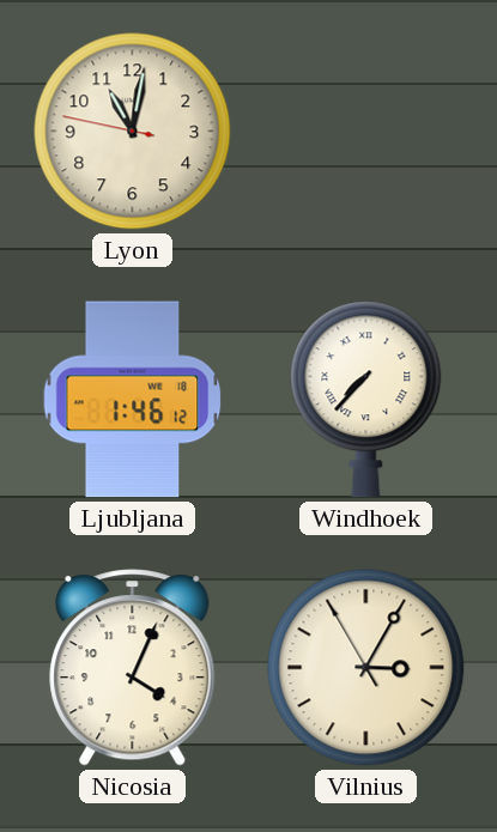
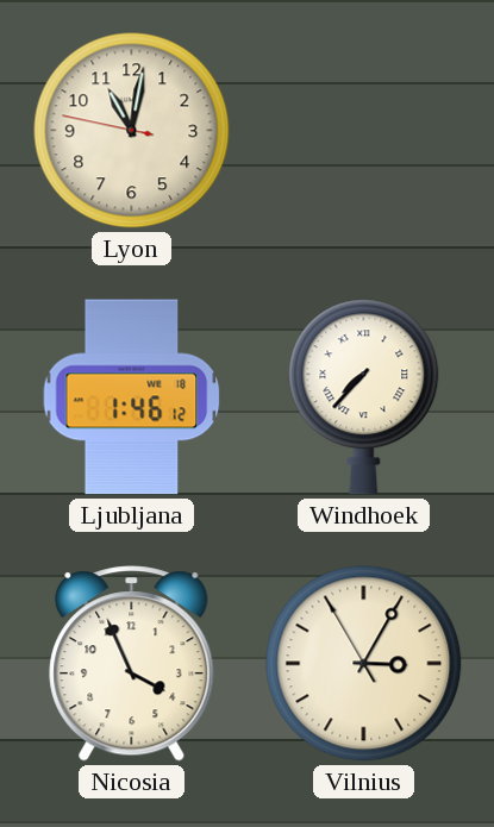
Nicosia: 4:04 -> 3:56 (132, 664)
